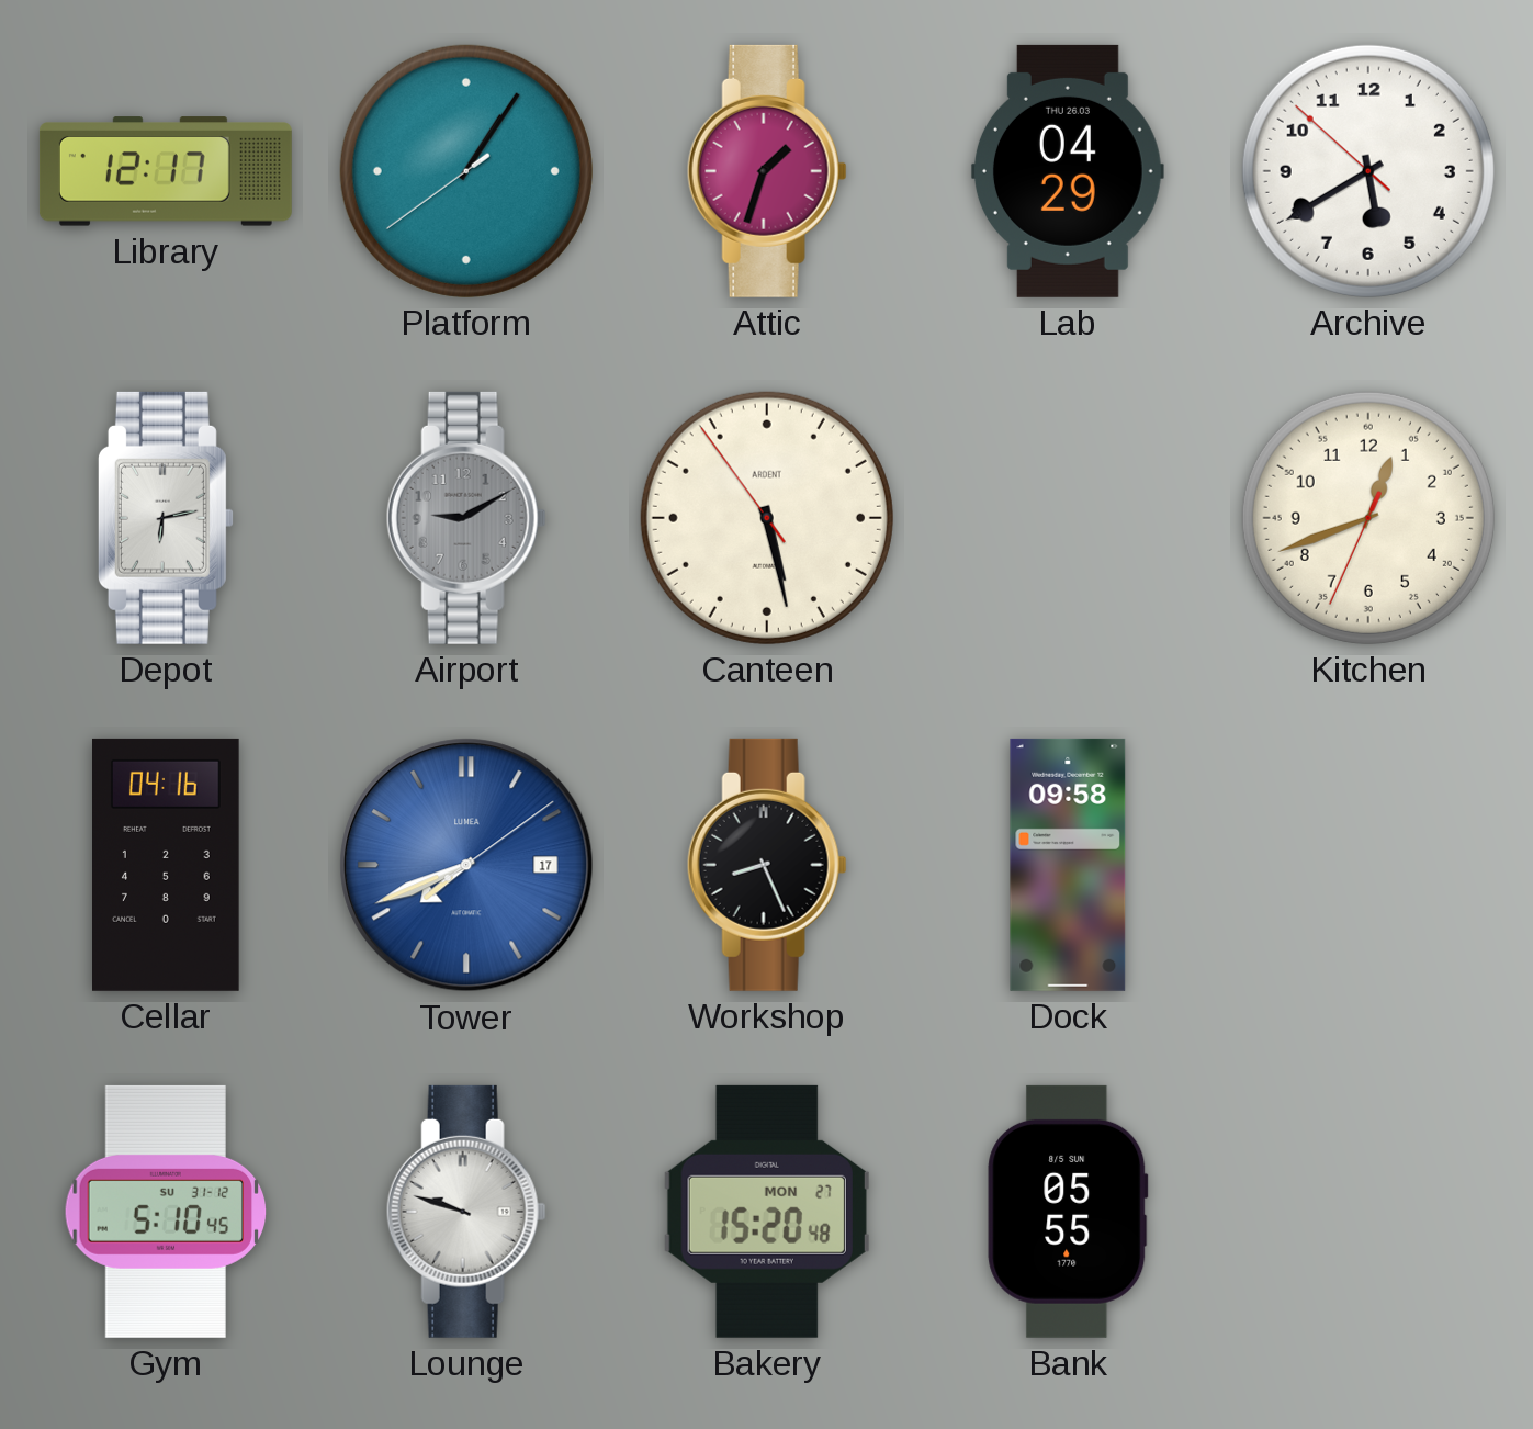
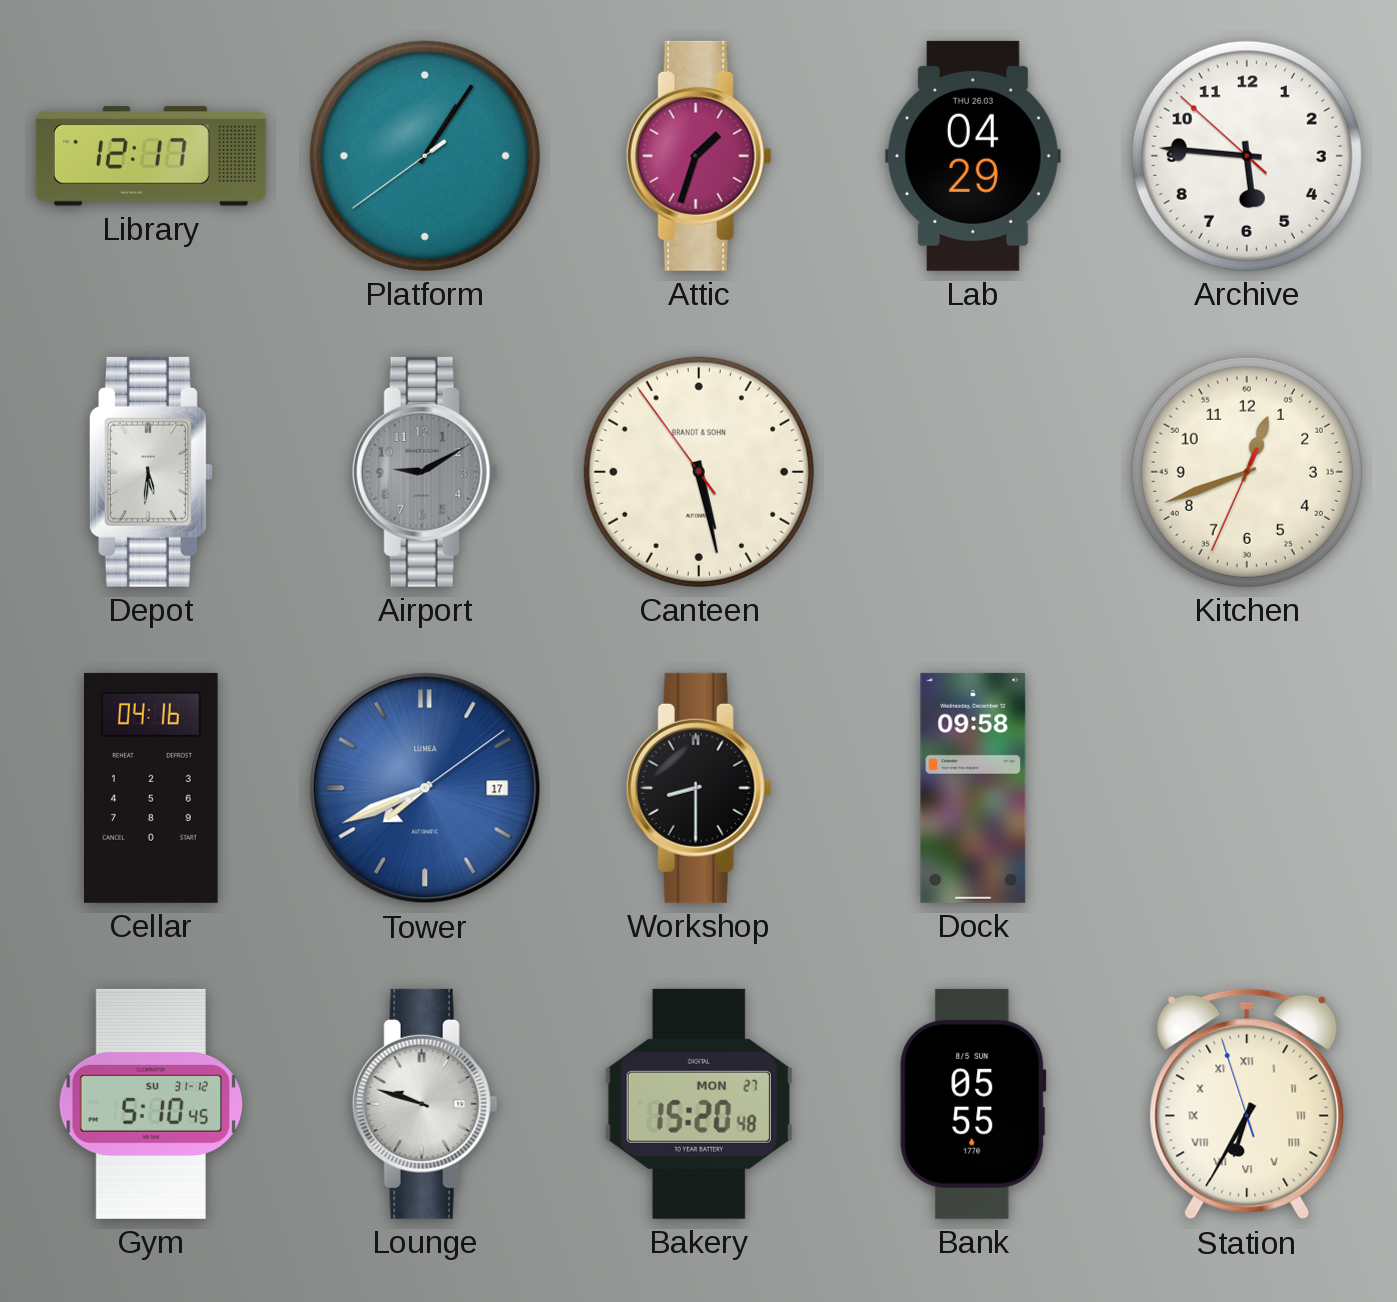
Archive: 5:39 -> 5:45 (1247, 156)
Depot: 6:13 -> 5:31 (151, 472)
Canteen brand: ARDENT -> BRANDT & SOHN (699, 472)
Workshop: 8:26 -> 8:30 (699, 788)
Station: none -> 6:34 (1247, 1104)
